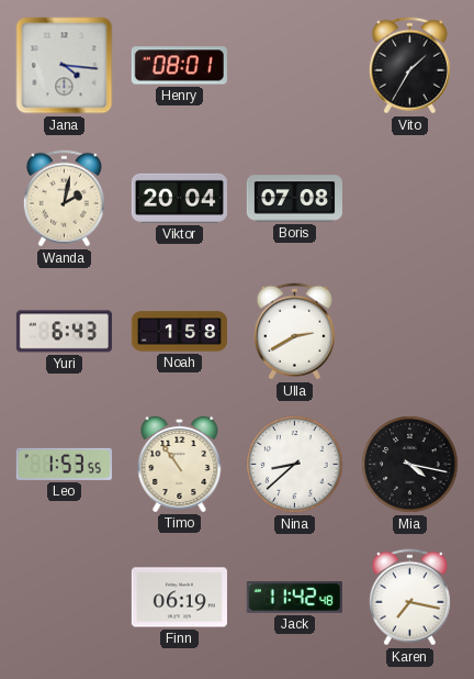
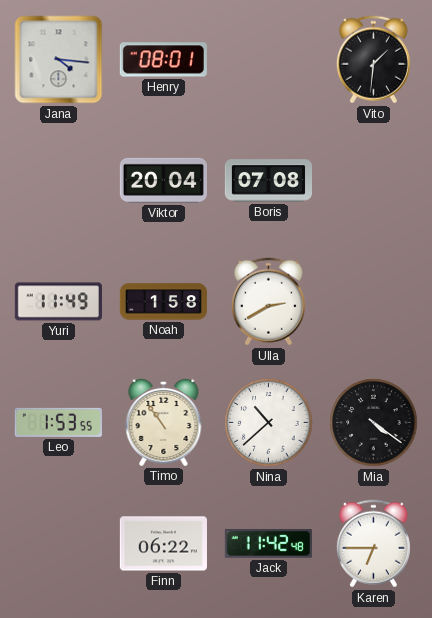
Vito: 1:35 -> 1:31 (373, 60)
Wanda: 2:02 -> none (64, 199)
Yuri: 6:43 -> 11:49 (58, 302)
Nina: 8:38 -> 10:38 (269, 423)
Mia: 4:17 -> 4:21 (374, 423)
Finn: 06:19 -> 06:22 (163, 544)
Karen: 7:17 -> 6:45 (373, 544)
